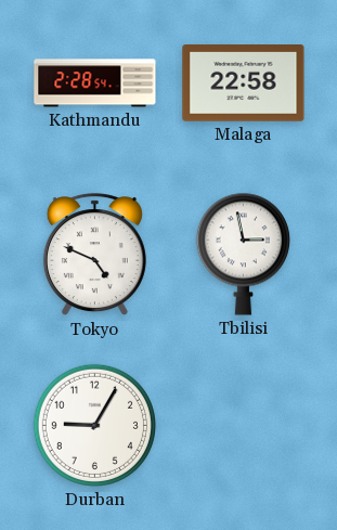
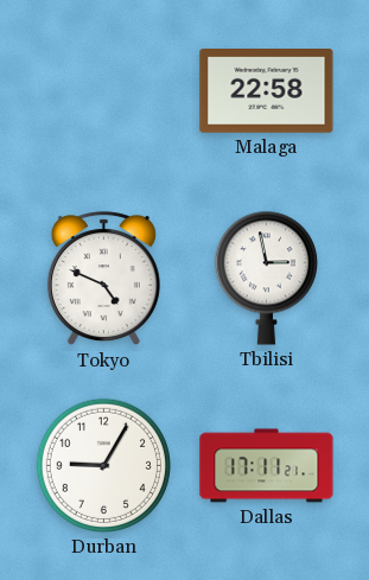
Kathmandu: 2:28 -> none (95, 83)
Dallas: none -> 17:11 (267, 466)
